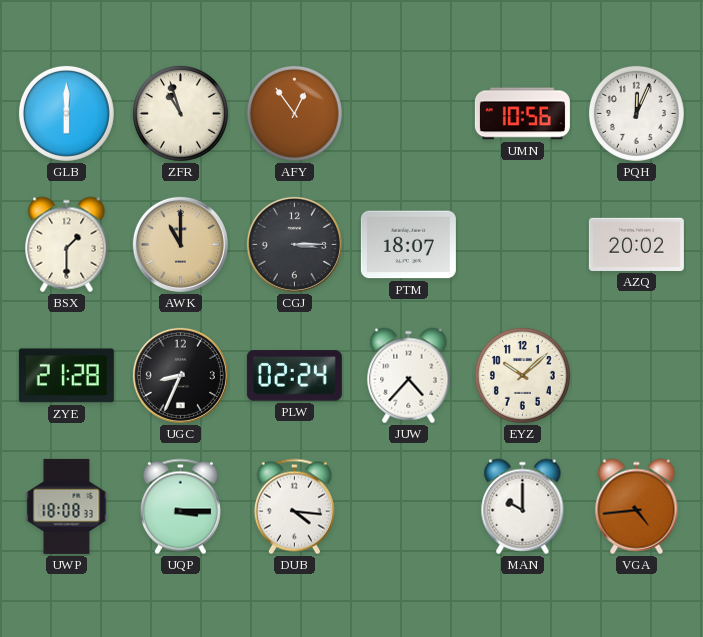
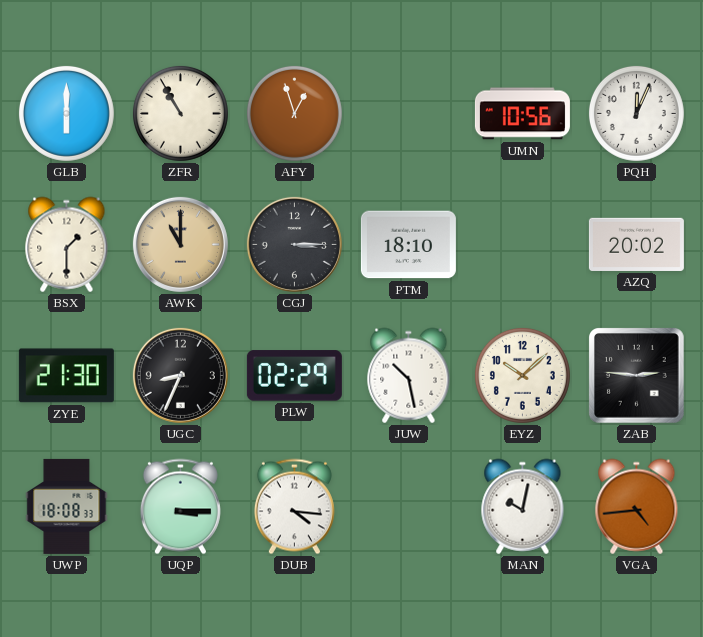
ZFR: 10:57 -> 10:55 (180, 113)
AFY: 12:54 -> 12:57 (294, 113)
PTM: 18:07 -> 18:10 (408, 245)
ZYE: 21:28 -> 21:30 (66, 376)
PLW: 02:24 -> 02:29 (294, 376)
JUW: 4:37 -> 10:28 (409, 376)
ZAB: none -> 2:46 (637, 376)
MAN: 10:00 -> 10:02 (523, 507)
